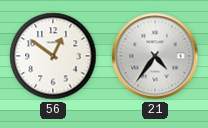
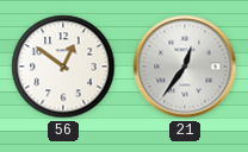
21: 4:36 -> 12:36 (185, 66)
